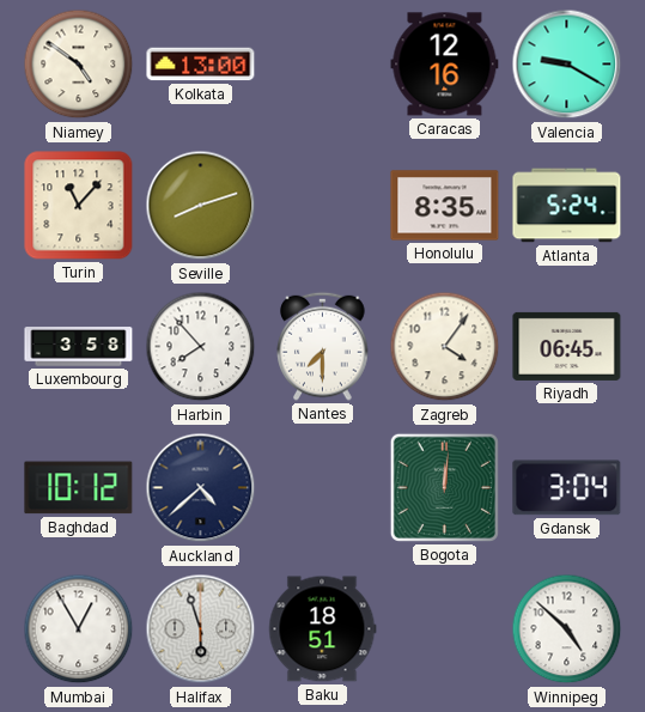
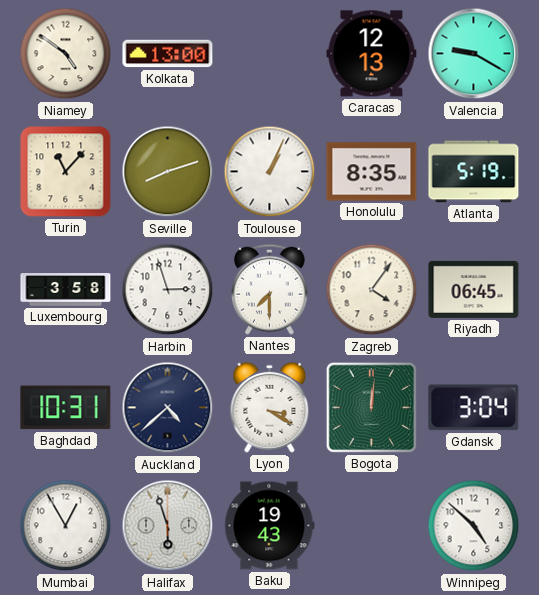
Caracas: 12:16 -> 12:13 (372, 54)
Toulouse: none -> 1:04 (270, 172)
Atlanta: 5:24 -> 5:19 (474, 172)
Harbin: 7:53 -> 2:57 (168, 290)
Baghdad: 10:12 -> 10:31 (66, 408)
Lyon: none -> 3:20 (270, 407)
Baku: 18:51 -> 19:43 (270, 526)
